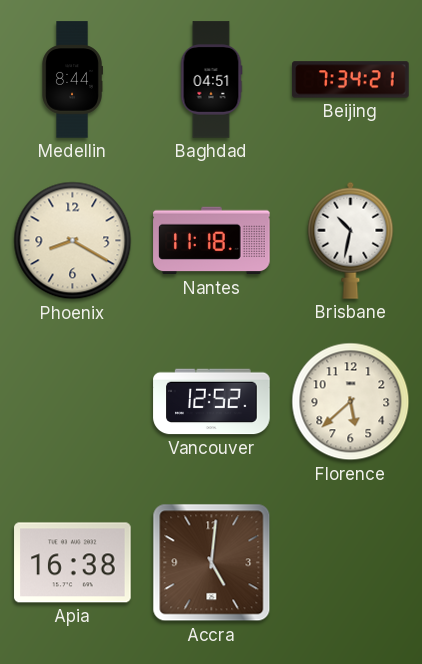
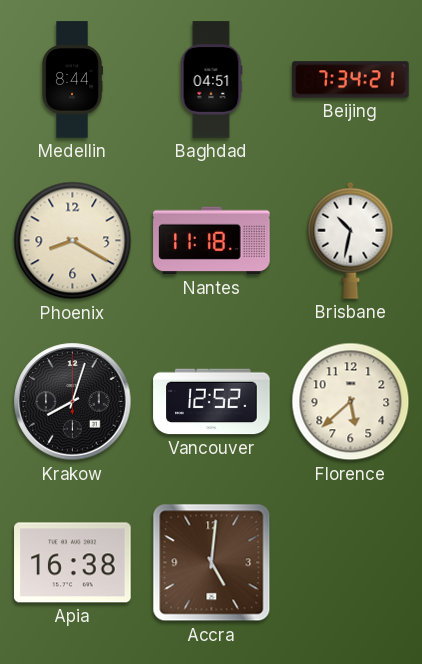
Krakow: none -> 8:03 (73, 402)
